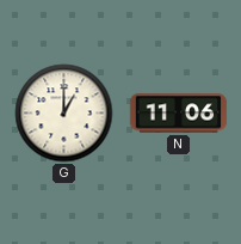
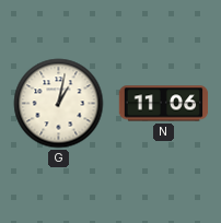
G: 1:00 -> 1:02 (59, 104)
